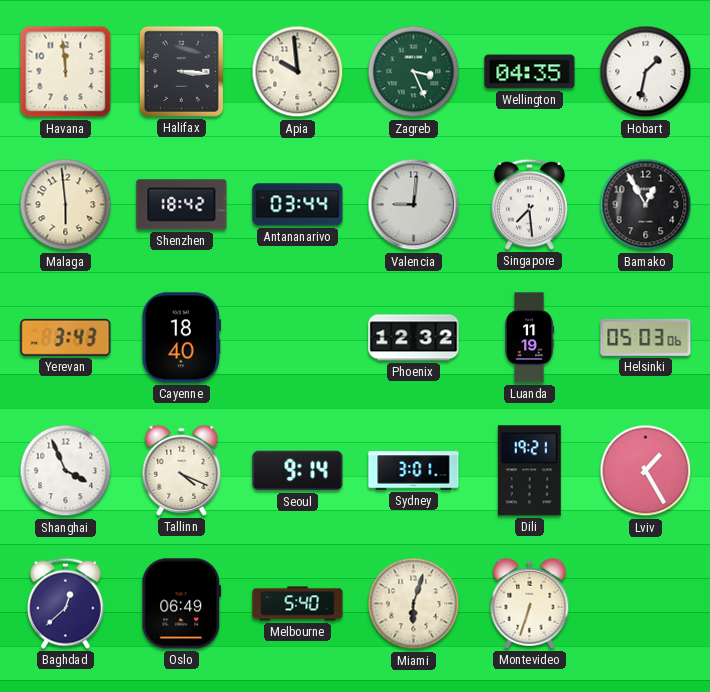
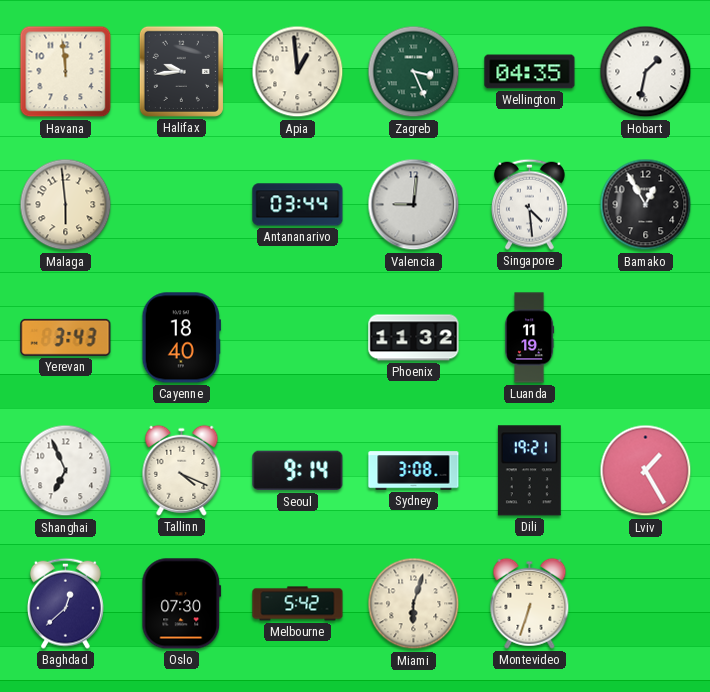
Halifax: 3:16 -> 9:44 (181, 71)
Apia: 9:59 -> 12:59 (298, 72)
Shenzhen: 18:42 -> none (182, 205)
Singapore: 7:29 -> 4:29 (529, 204)
Phoenix: 12:32 -> 11:32 (414, 338)
Helsinki: 05:03 -> none (646, 337)
Shanghai: 3:56 -> 6:56 (66, 471)
Sydney: 3:01 -> 3:08 (414, 471)
Oslo: 06:49 -> 07:30 (182, 604)
Melbourne: 5:40 -> 5:42 (298, 604)
